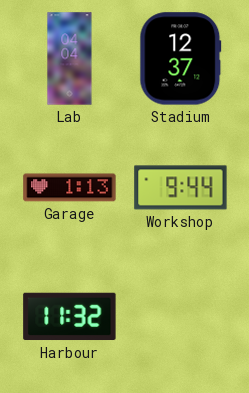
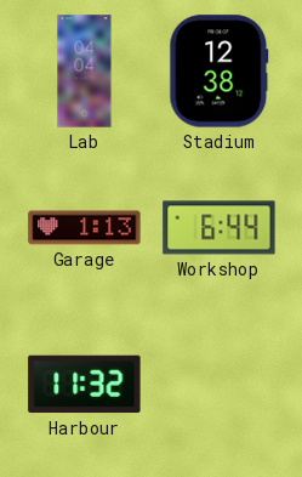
Stadium: 12:37 -> 12:38 (220, 72)
Workshop: 9:44 -> 6:44 (220, 228)
